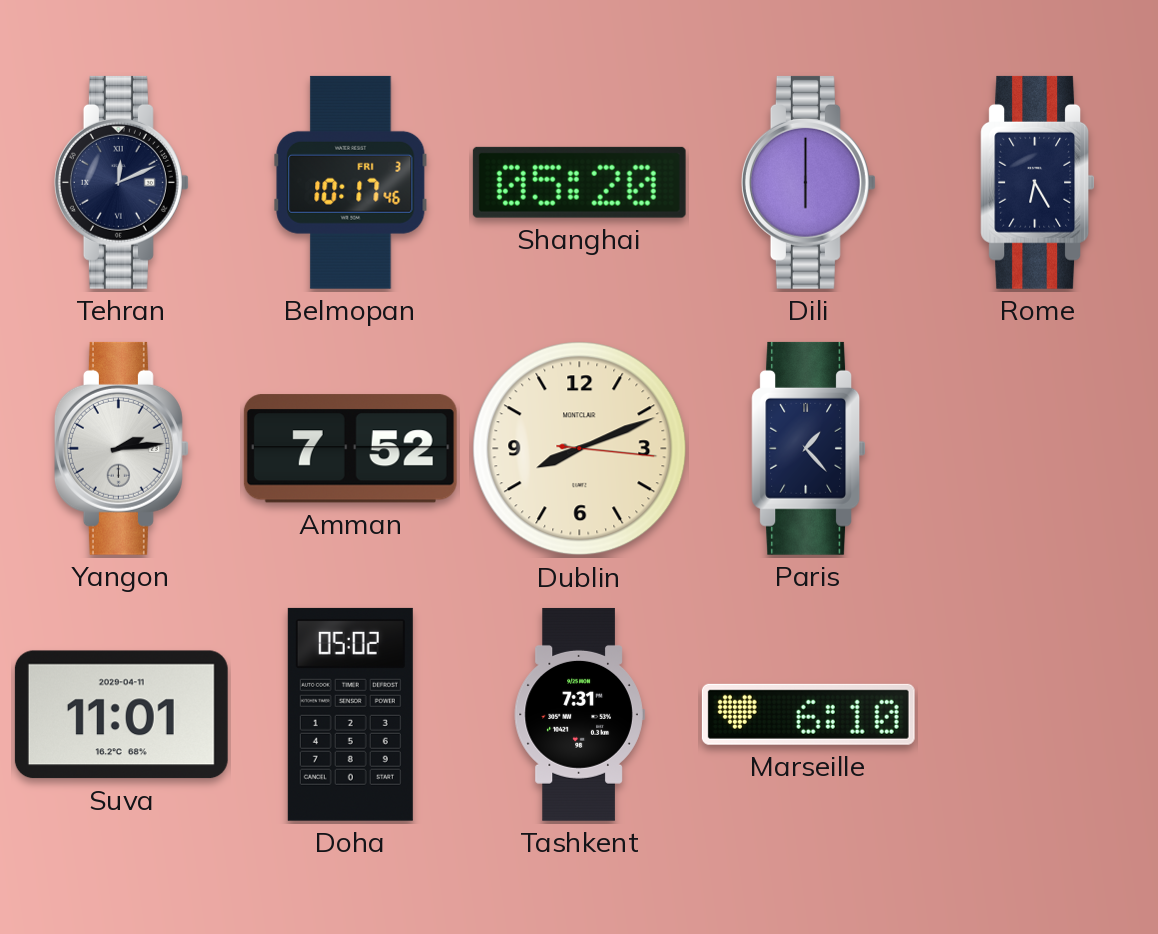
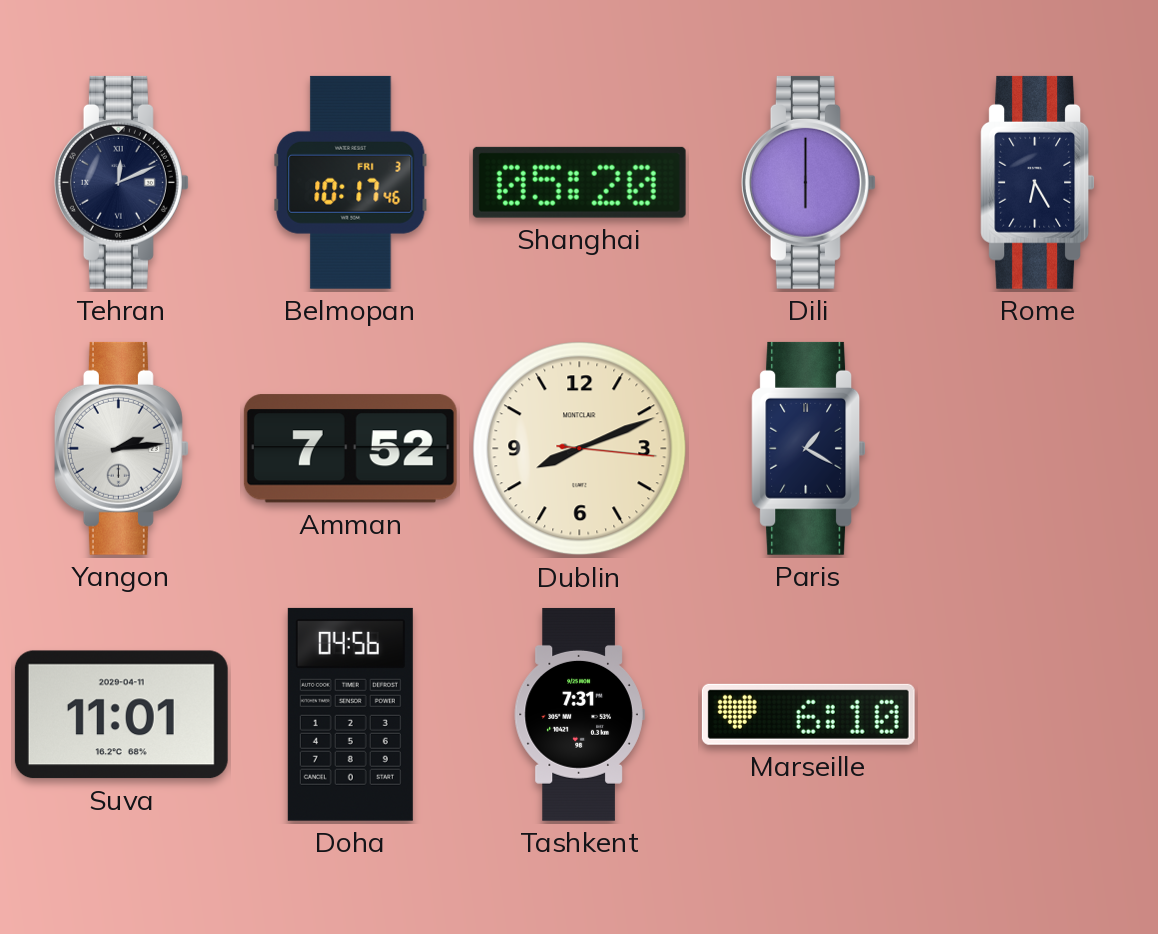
Paris: 1:23 -> 1:20 (809, 448)
Doha: 05:02 -> 04:56 (350, 714)
